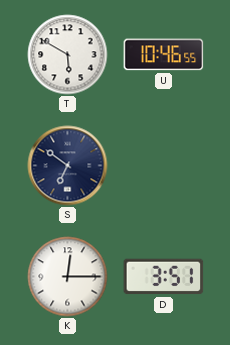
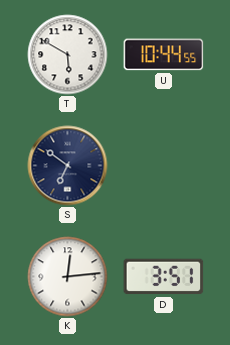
U: 10:46 -> 10:44 (164, 55)
K: 12:15 -> 12:14 (68, 277)
